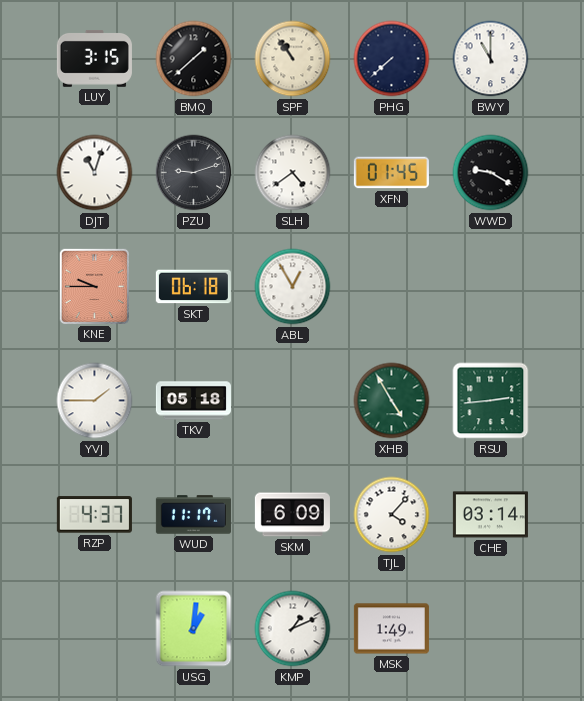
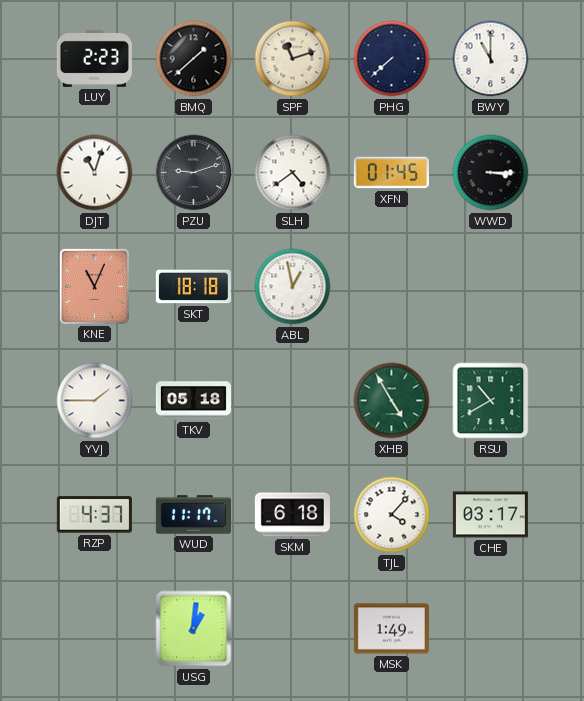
LUY: 3:15 -> 2:23 (94, 58)
SPF: 10:54 -> 11:12 (293, 59)
WWD: 9:20 -> 3:15 (491, 173)
KNE: 9:45 -> 11:04 (94, 286)
SKT: 06:18 -> 18:18 (193, 287)
ABL: 12:55 -> 12:58 (293, 287)
RSU: 2:44 -> 10:40 (491, 401)
SKM: 6:09 -> 6:18 (292, 515)
CHE: 03:14 -> 03:17 (490, 515)
KMP: 1:11 -> none (293, 629)
